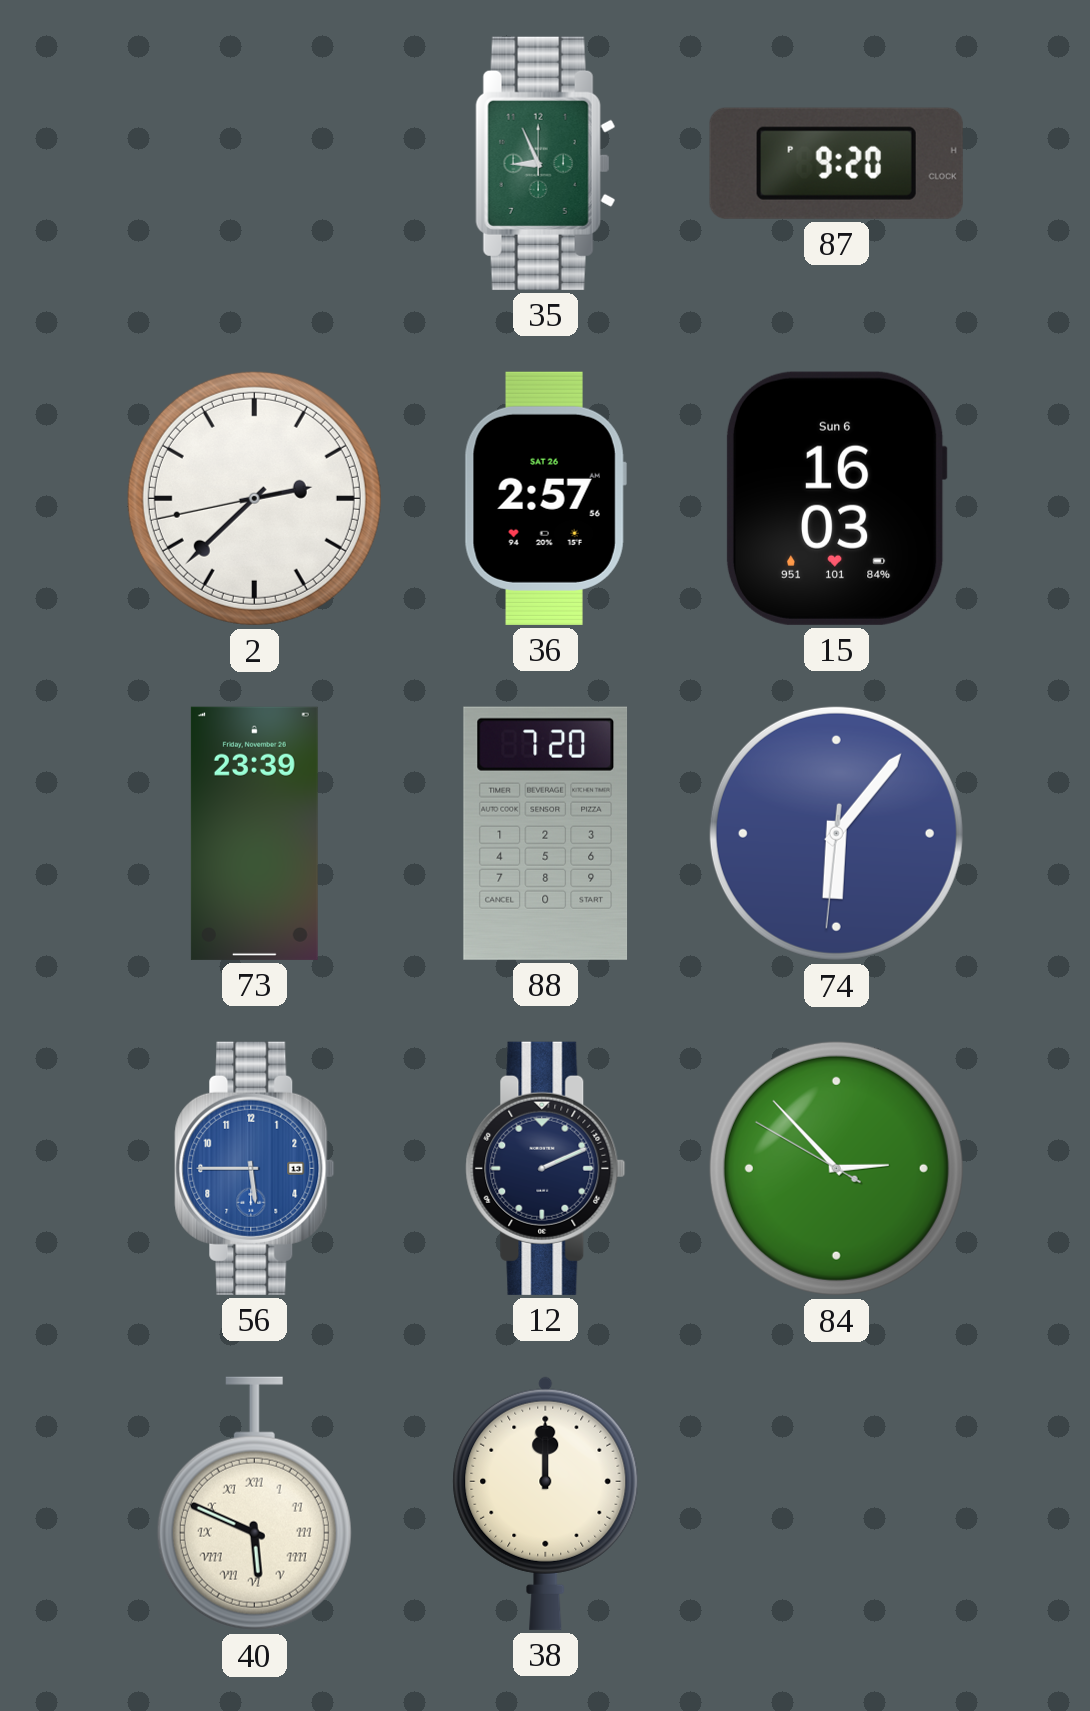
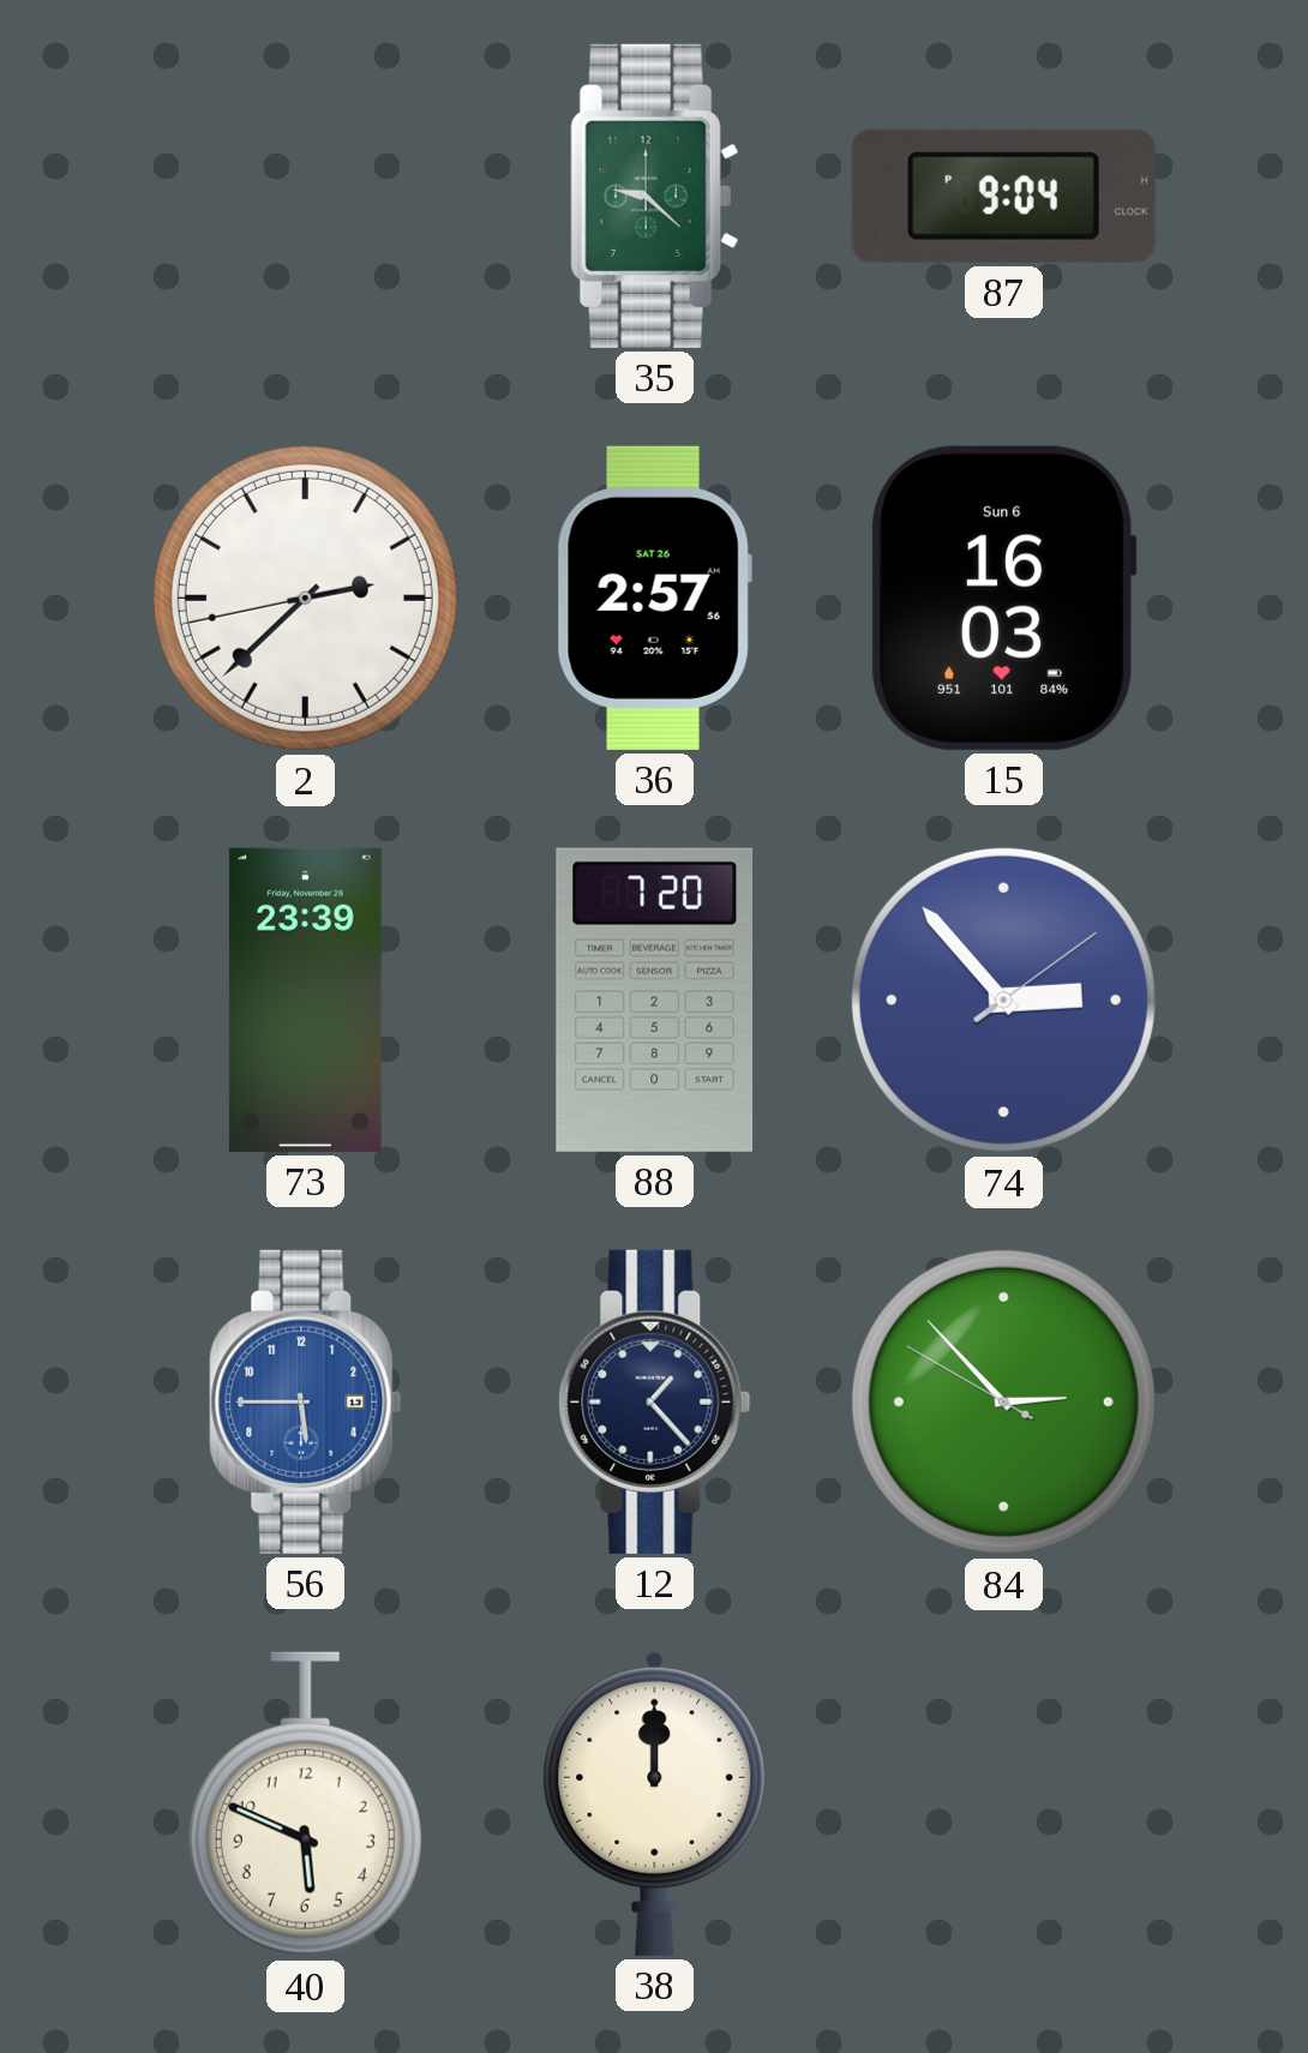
35: 8:56 -> 9:22 (655, 196)
87: 9:20 -> 9:04 (1003, 196)
74: 6:06 -> 2:53 (1003, 1000)
12: 2:11 -> 1:23 (655, 1401)
40 numerals: Roman -> Arabic (305, 1805)
